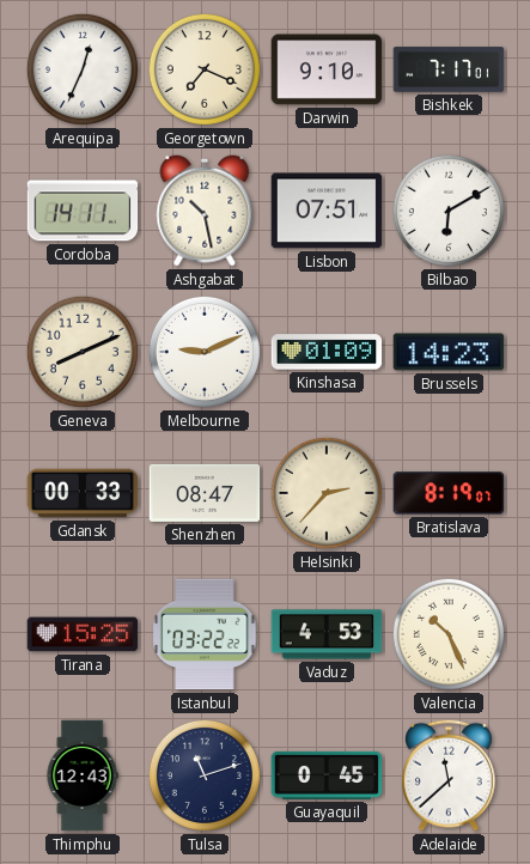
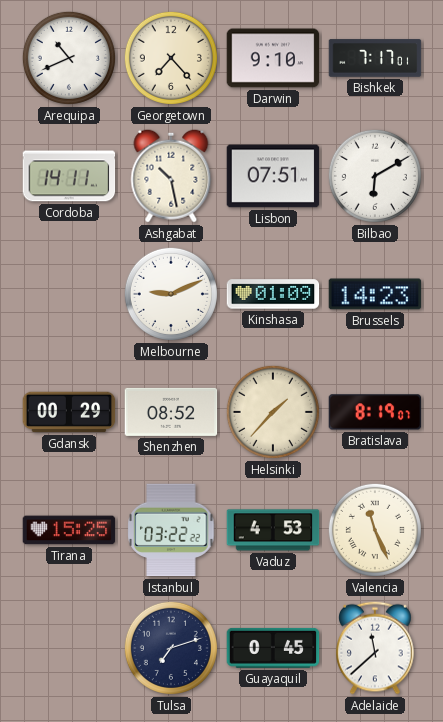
Arequipa: 12:34 -> 10:41 (69, 58)
Georgetown: 7:19 -> 7:23 (171, 58)
Geneva: 8:11 -> none (83, 352)
Gdansk: 00:33 -> 00:29 (69, 412)
Shenzhen: 08:47 -> 08:52 (171, 412)
Helsinki: 2:37 -> 1:37 (273, 412)
Valencia: 10:26 -> 11:26 (375, 530)
Thimphu: 12:43 -> none (83, 775)
Tulsa: 11:12 -> 7:12 (171, 648)
